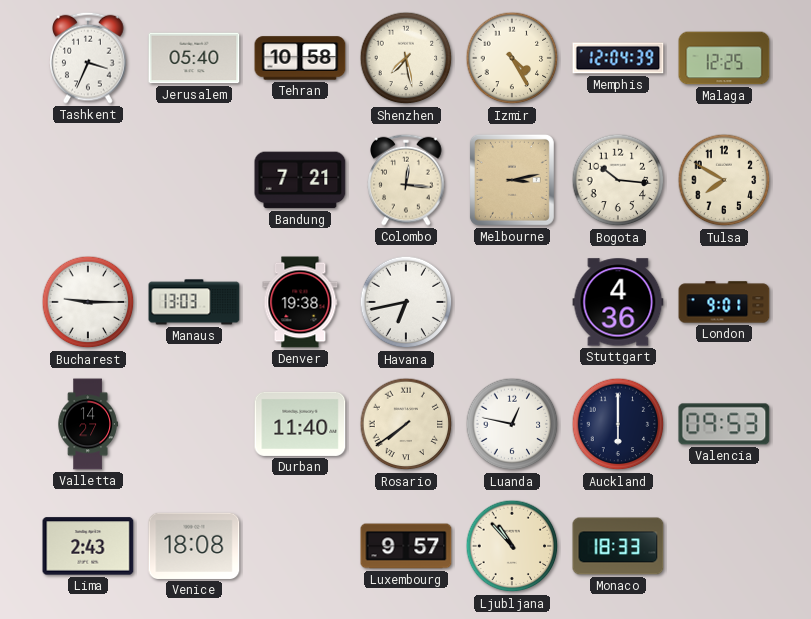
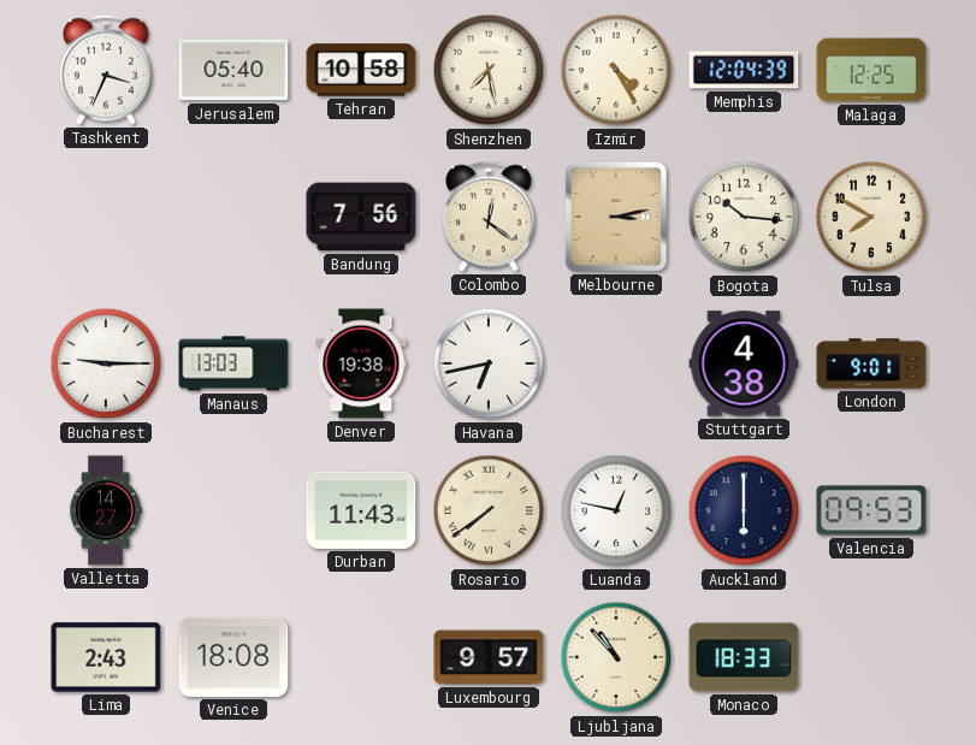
Bandung: 7:21 -> 7:56 (361, 217)
Colombo: 12:16 -> 12:21 (489, 217)
Stuttgart: 4:36 -> 4:38 (744, 363)
Durban: 11:40 -> 11:43 (361, 510)
